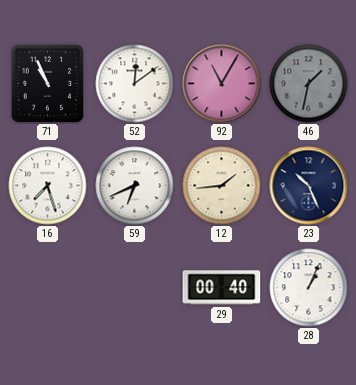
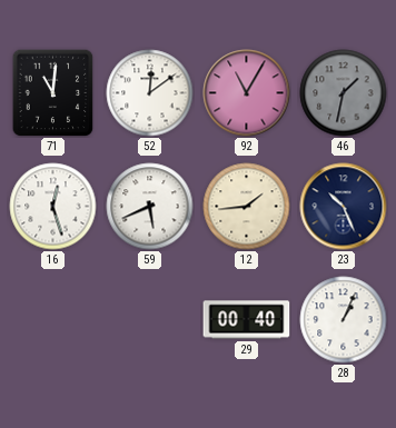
71: 10:56 -> 11:01 (53, 92)
16: 7:27 -> 12:27 (53, 207)
59: 6:41 -> 5:41 (150, 207)
